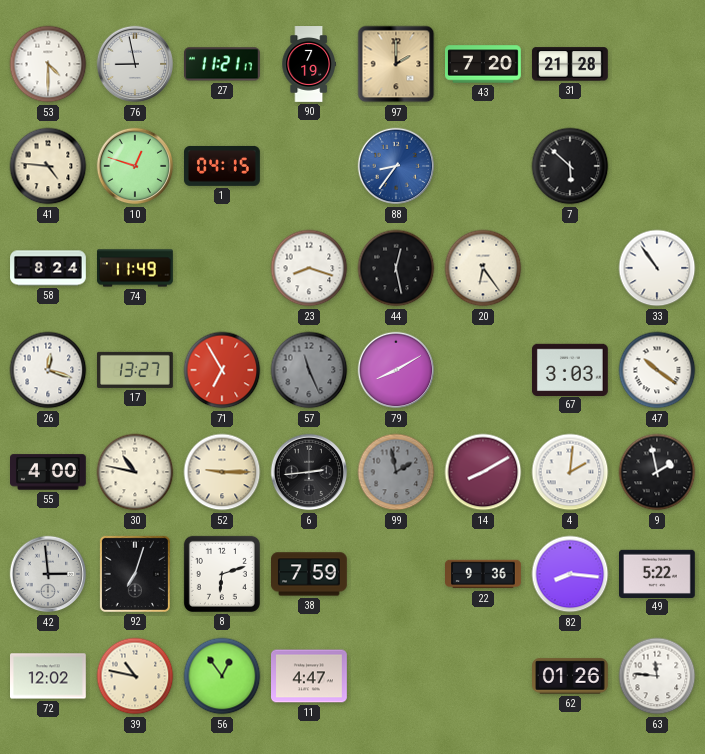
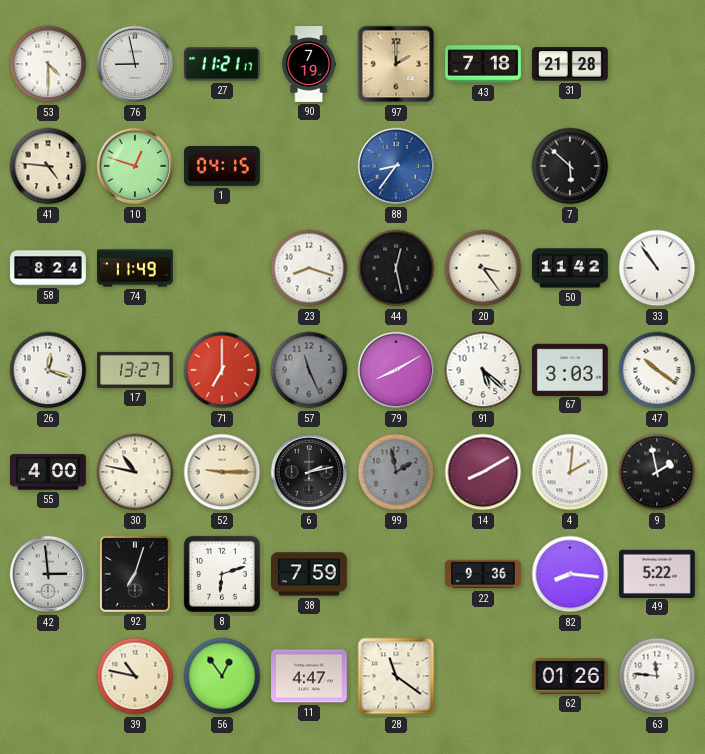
43: 7:20 -> 7:18 (483, 64)
20: 6:24 -> 3:24 (483, 268)
50: none -> 11:42 (571, 268)
71: 6:55 -> 7:00 (222, 370)
91: none -> 5:22 (483, 370)
6: 2:44 -> 2:13 (309, 472)
72: 12:02 -> none (49, 676)
28: none -> 11:21 (396, 676)
